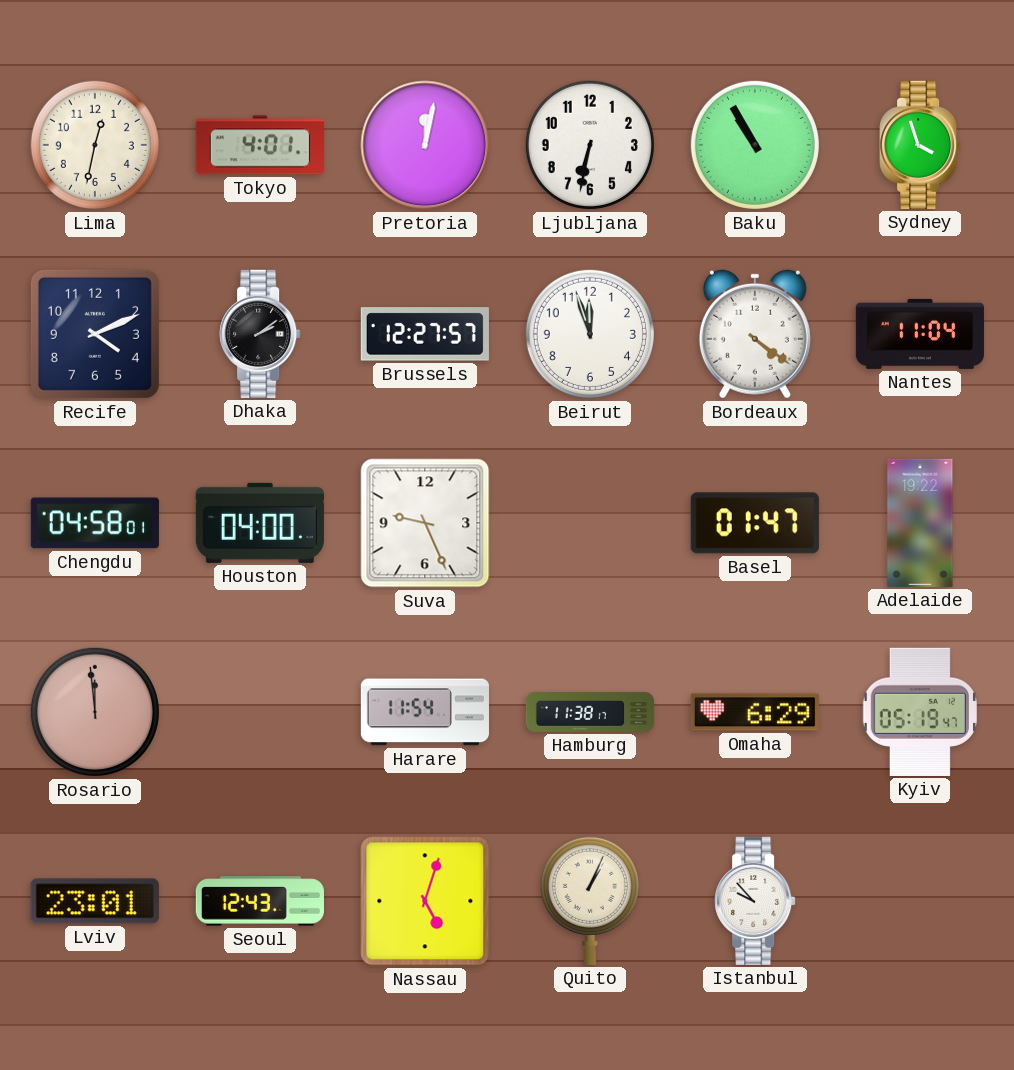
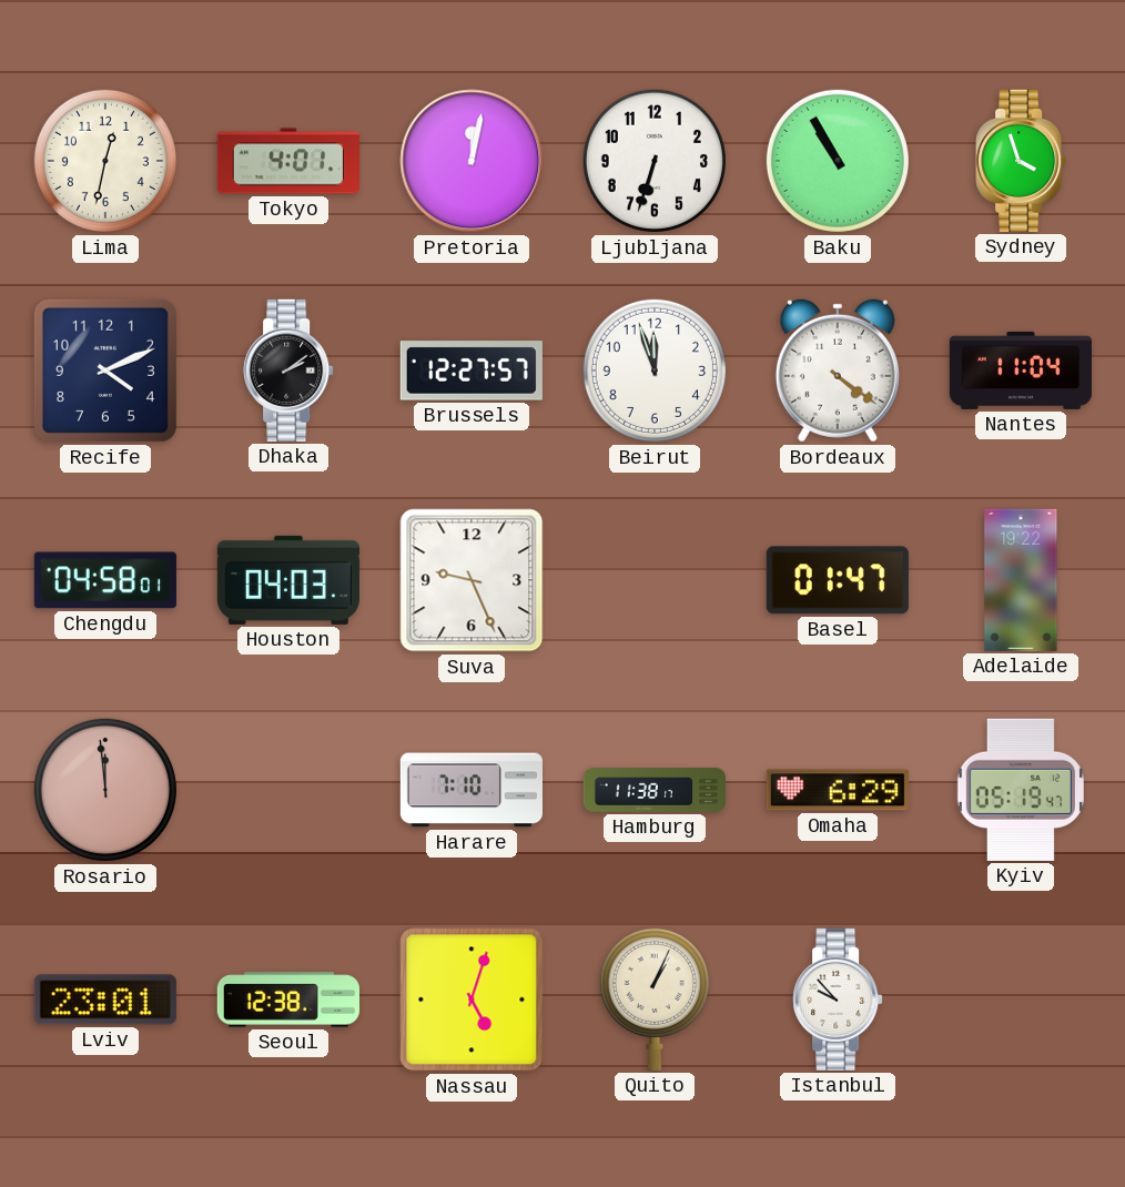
Ljubljana: 6:32 -> 6:33 (655, 161)
Houston: 04:00 -> 04:03 (288, 580)
Harare: 11:54 -> 7:10 (472, 790)
Seoul: 12:43 -> 12:38 (288, 1000)
